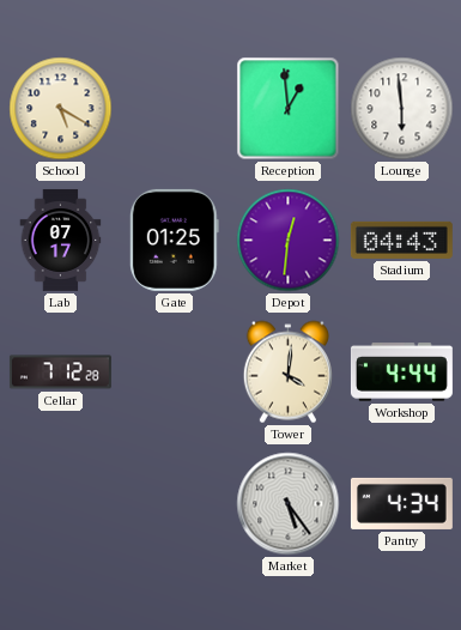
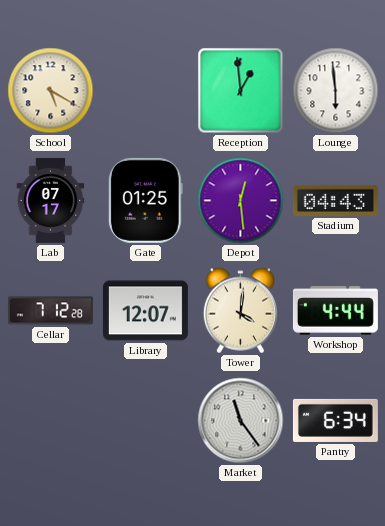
Depot: 12:31 -> 12:29 (241, 201)
Library: none -> 12:07 (145, 311)
Market: 5:24 -> 11:24 (241, 421)
Pantry: 4:34 -> 6:34 (335, 420)
